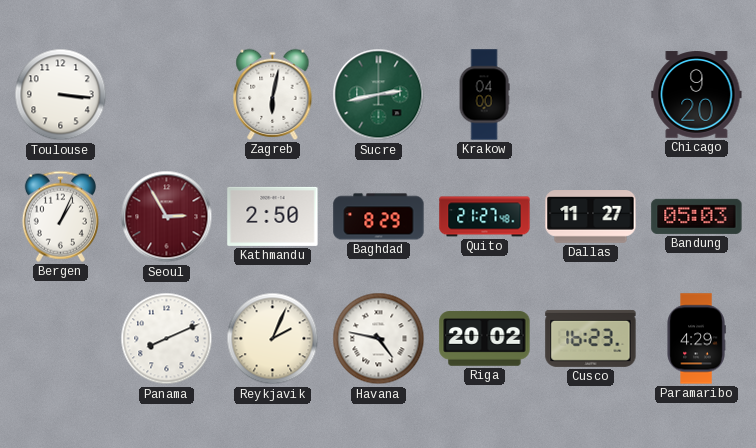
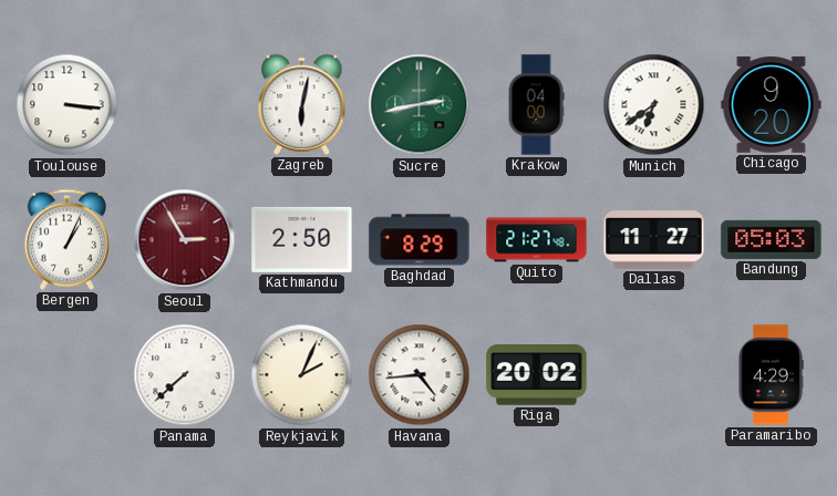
Munich: none -> 6:39 (654, 105)
Panama: 8:11 -> 7:38 (185, 375)
Havana: 4:47 -> 4:44 (420, 375)
Cusco: 16:23 -> none (591, 338)
